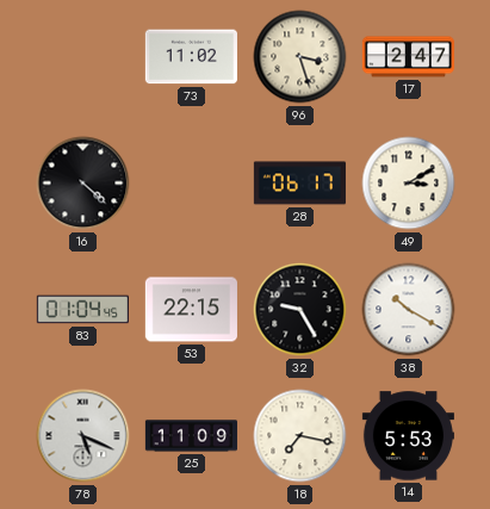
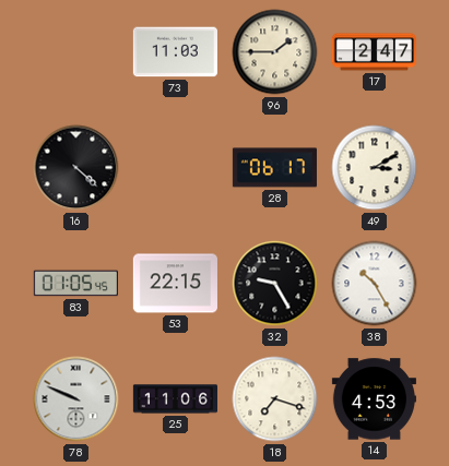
73: 11:02 -> 11:03 (175, 52)
96: 3:27 -> 1:45 (275, 52)
83: 01:04 -> 01:05 (75, 284)
38: 10:20 -> 10:25 (375, 284)
78: 5:19 -> 9:49 (76, 399)
25: 11:09 -> 11:06 (175, 399)
18: 7:17 -> 7:18 (275, 399)
14: 5:53 -> 4:53 (374, 399)
